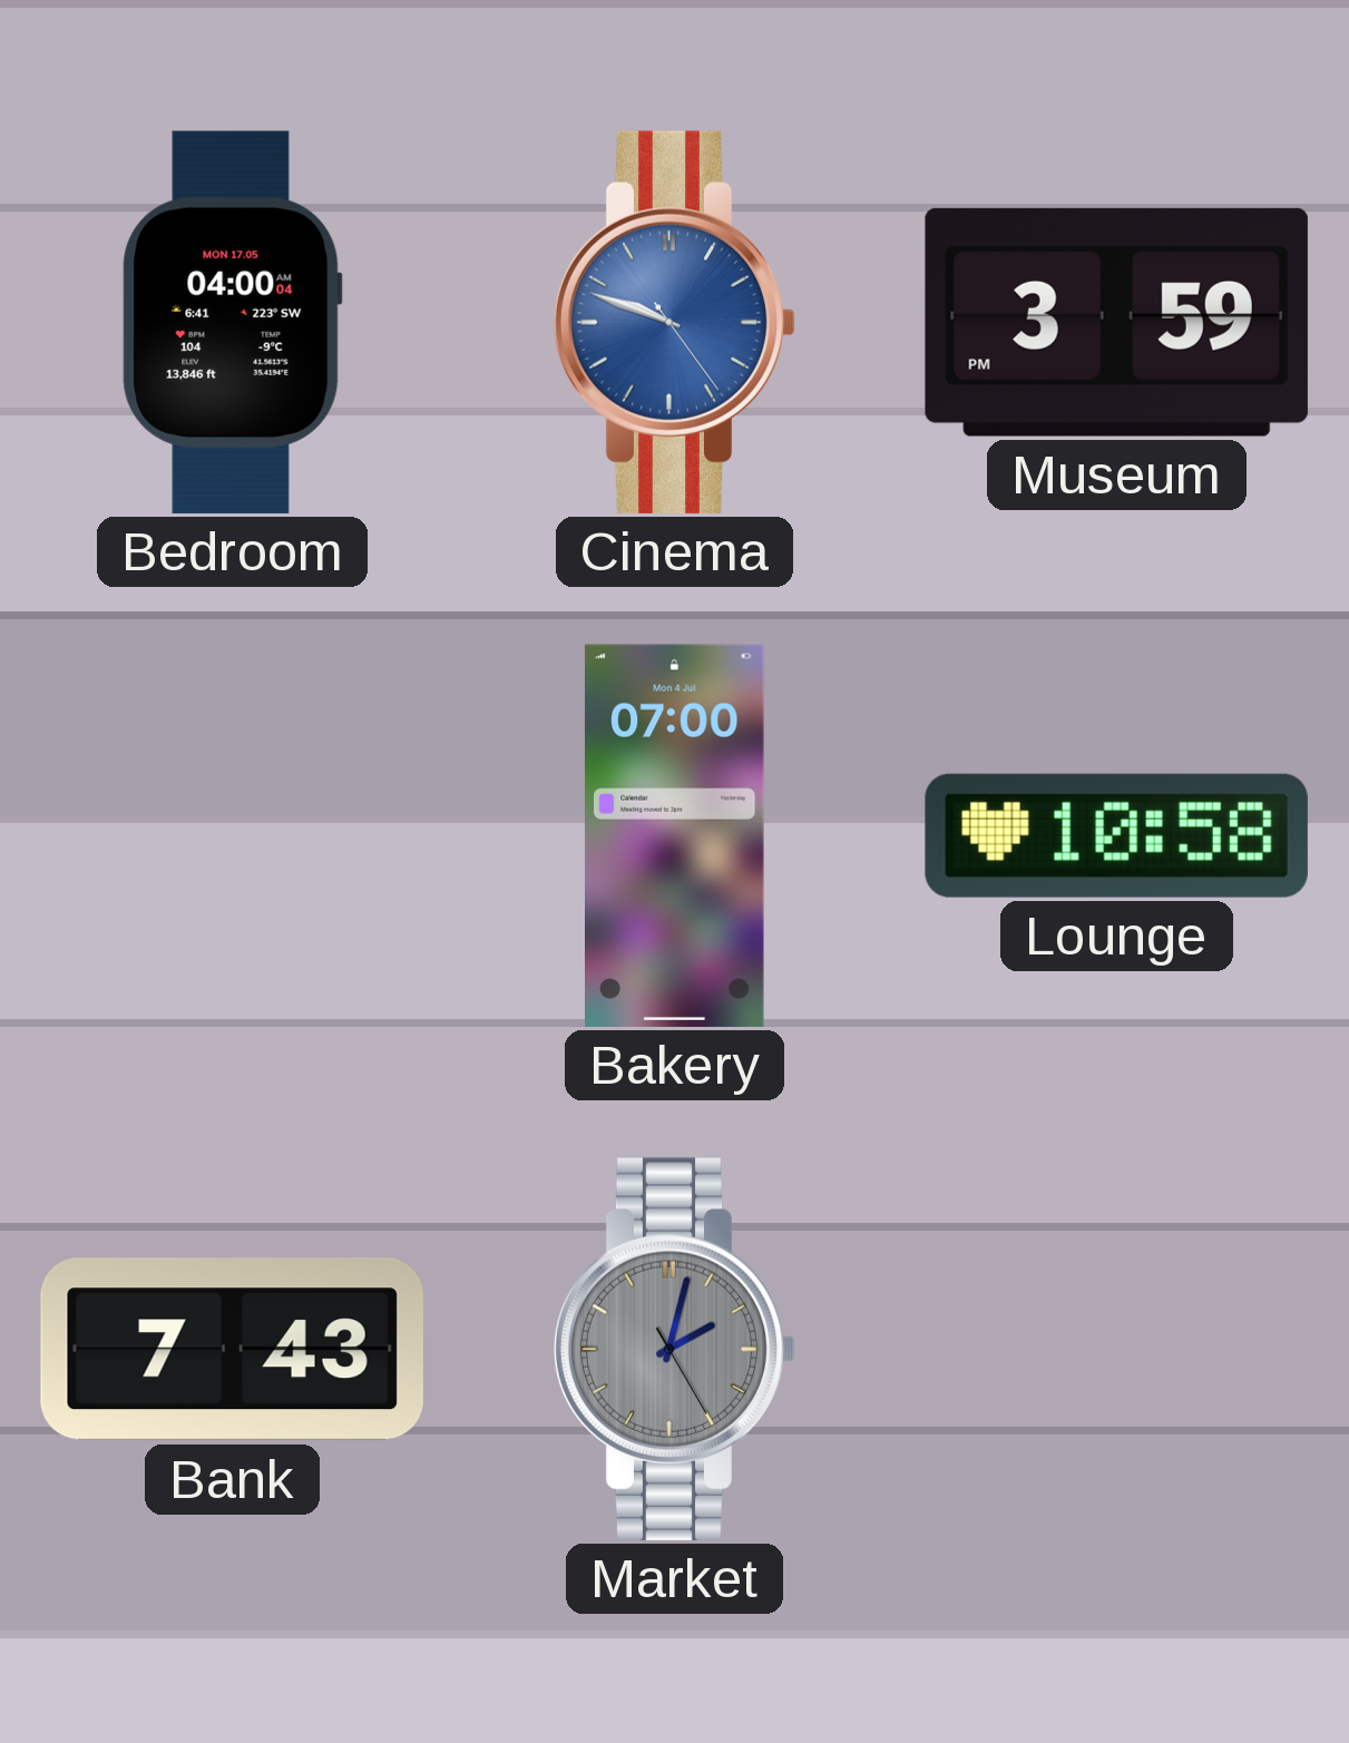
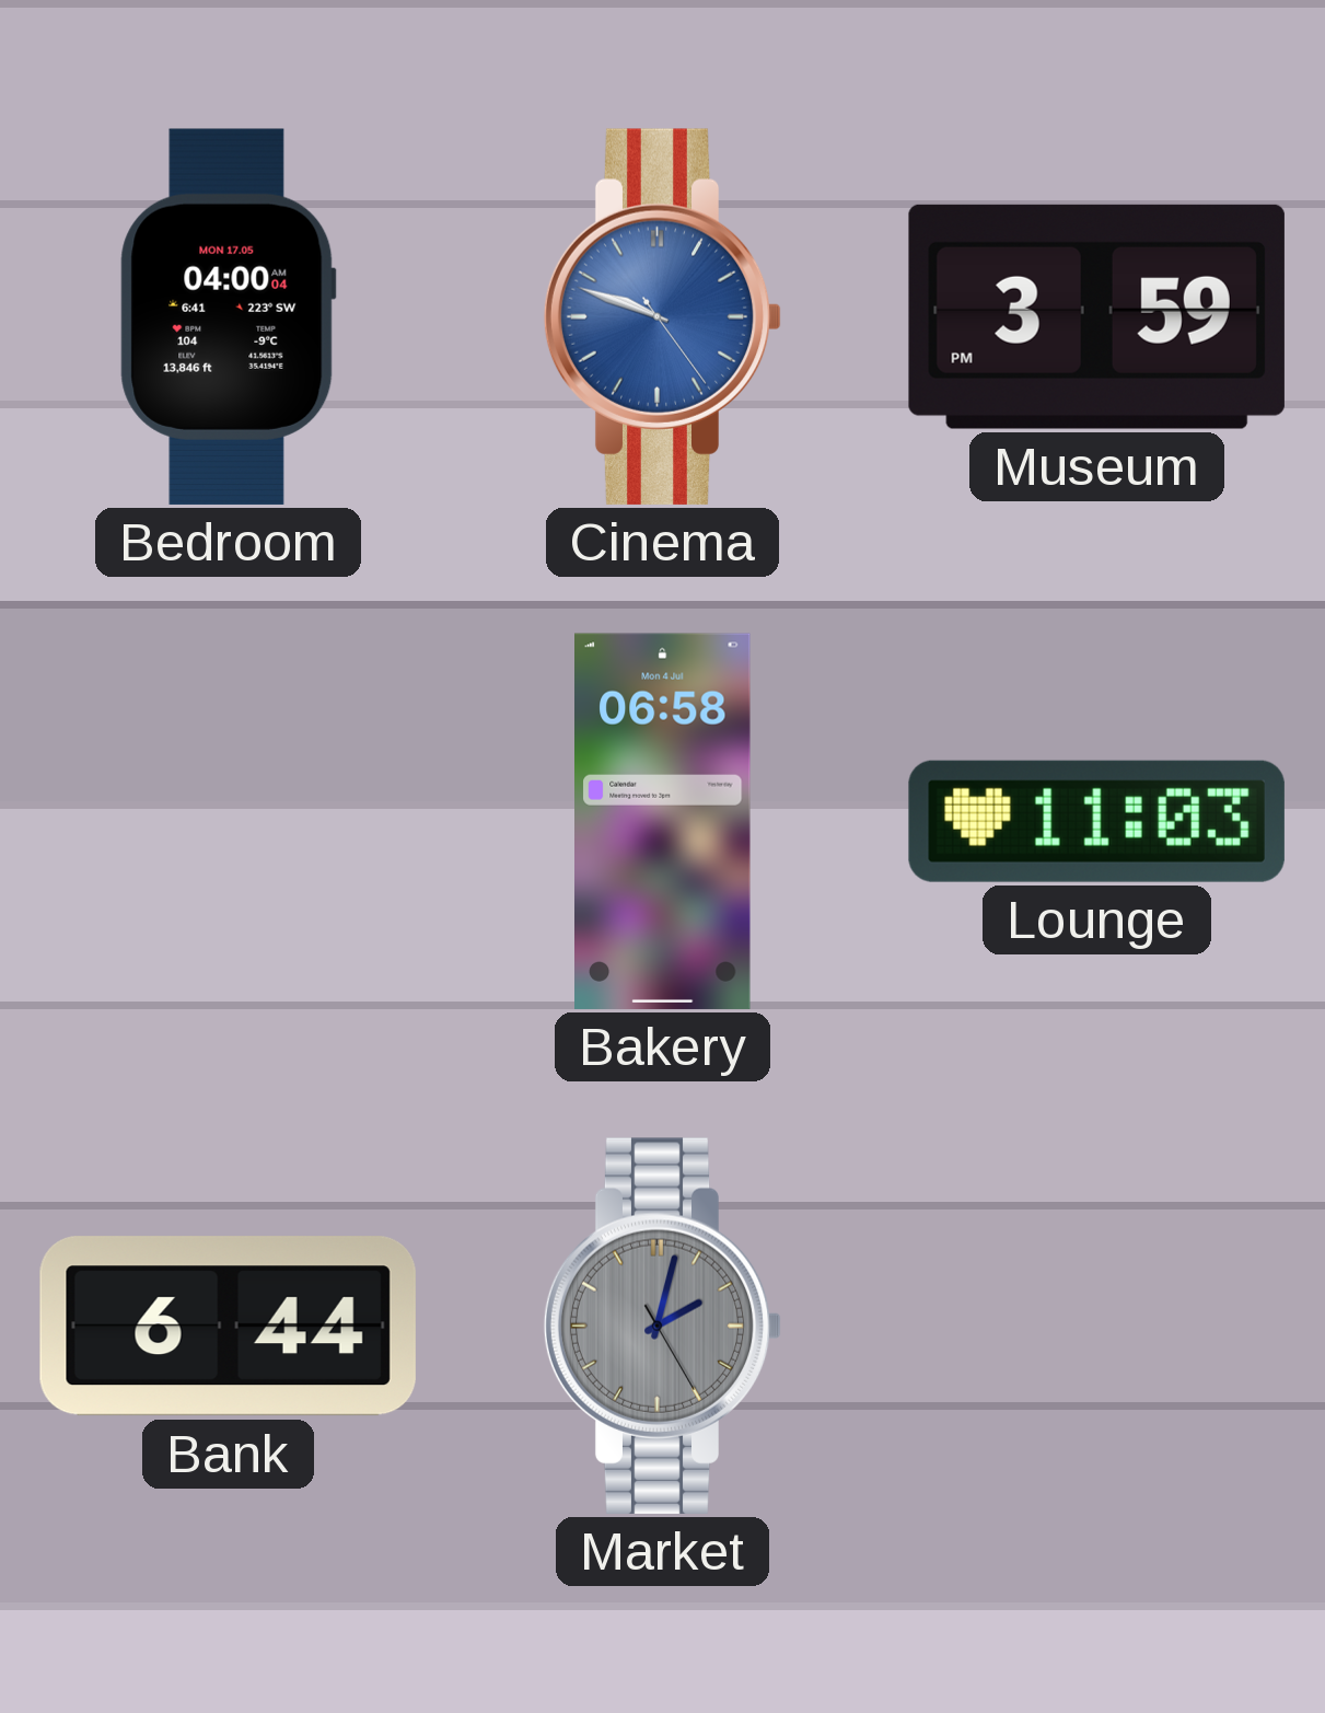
Bakery: 07:00 -> 06:58 (663, 821)
Lounge: 10:58 -> 11:03 (1096, 821)
Bank: 7:43 -> 6:44 (228, 1327)
